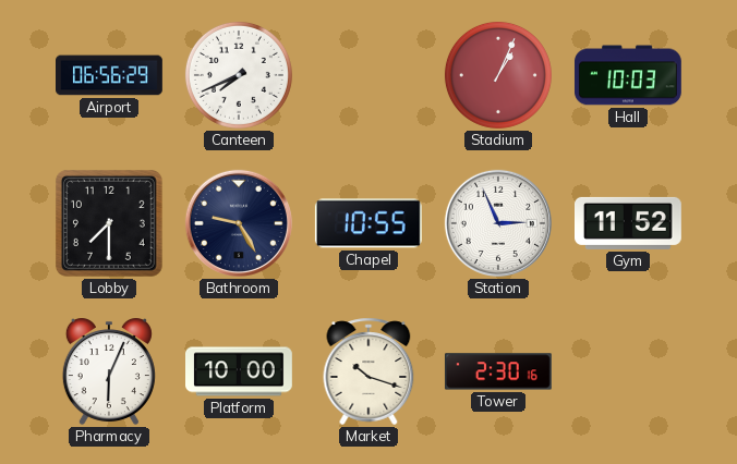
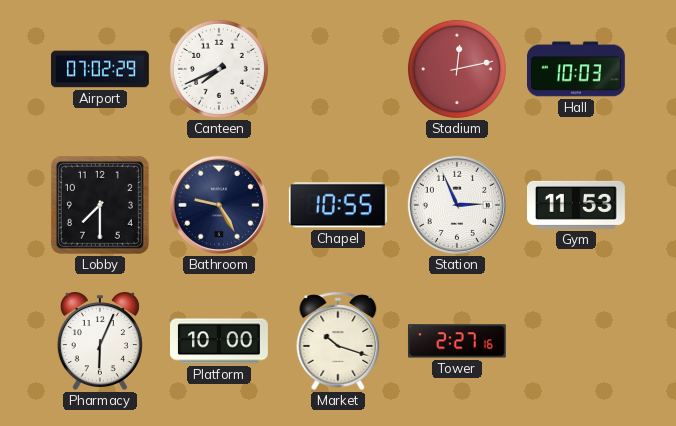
Airport: 06:56 -> 07:02 (101, 69)
Stadium: 1:04 -> 12:13 (457, 69)
Gym: 11:52 -> 11:53 (577, 205)
Tower: 2:30 -> 2:27 (457, 341)
